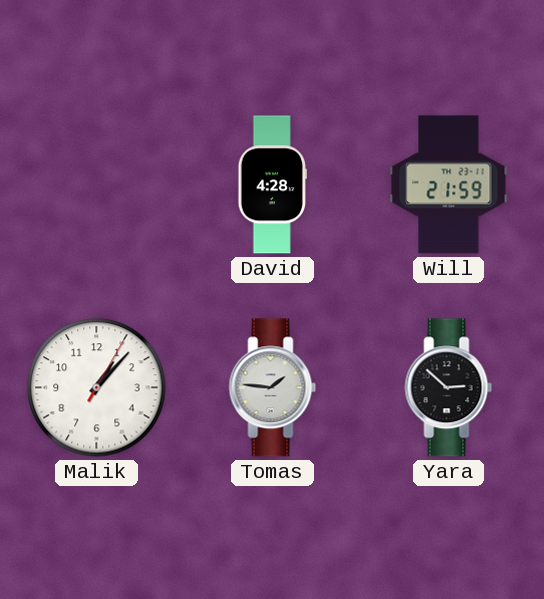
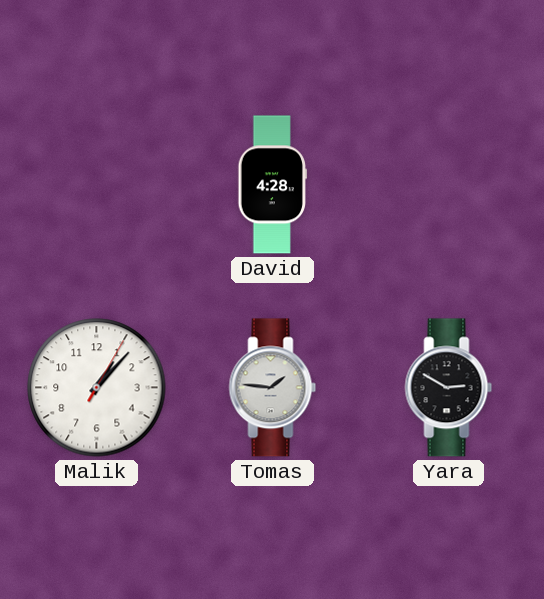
Will: 21:59 -> none (449, 185)
Yara: 2:52 -> 2:50 (449, 388)
